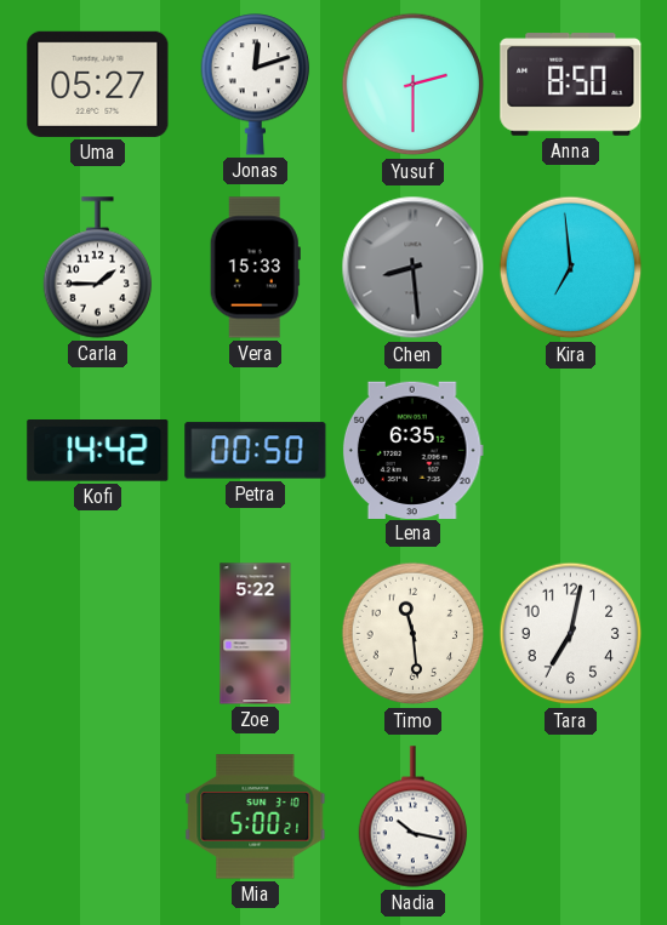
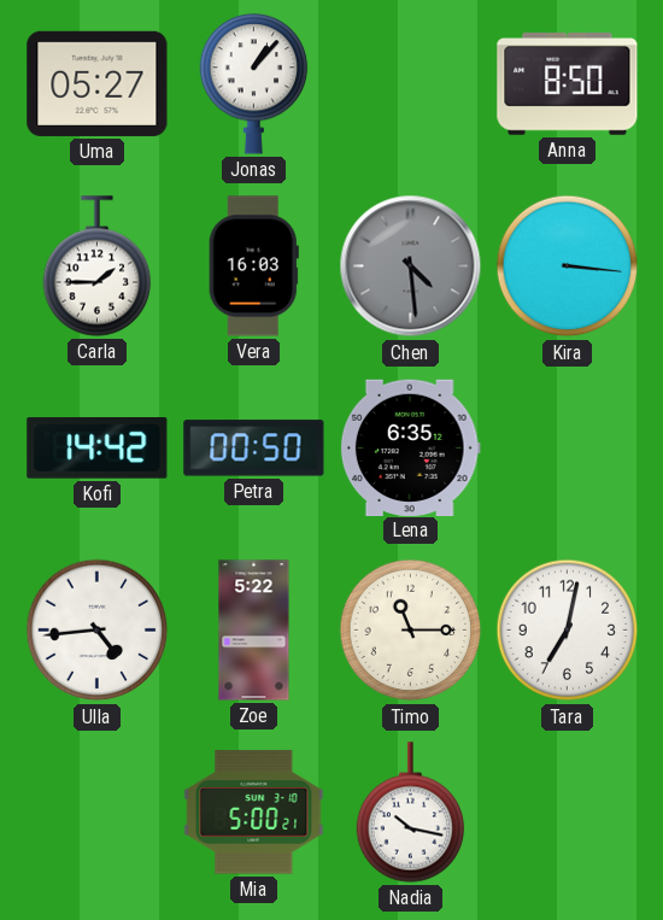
Jonas: 12:12 -> 1:07 (254, 84)
Yusuf: 2:30 -> none (414, 85)
Vera: 15:33 -> 16:03 (253, 266)
Chen: 8:29 -> 4:29 (411, 266)
Kira: 6:59 -> 3:16 (568, 266)
Ulla: none -> 4:44 (98, 631)
Timo: 11:29 -> 11:15 (411, 631)
